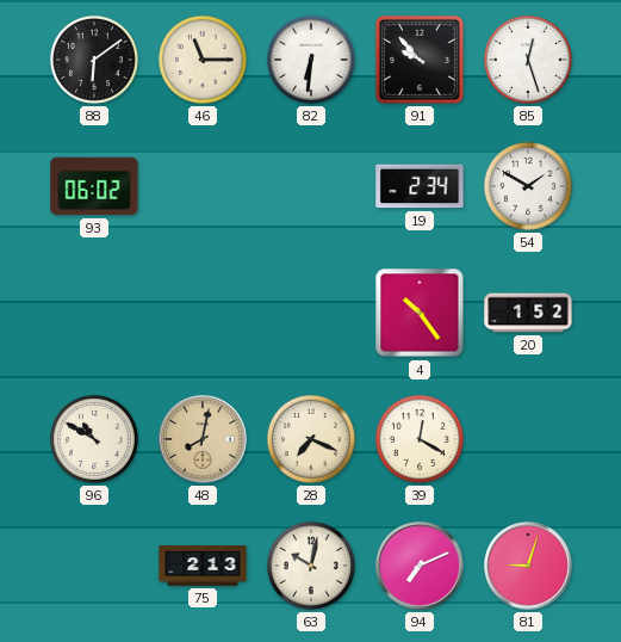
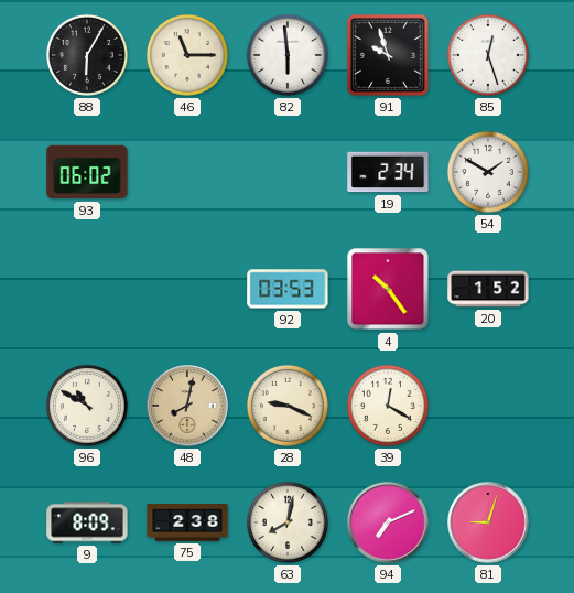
88: 6:09 -> 6:05 (87, 55)
82: 6:31 -> 5:59 (288, 55)
91: 9:53 -> 9:57 (388, 55)
92: none -> 03:53 (288, 289)
28: 7:19 -> 9:19 (288, 406)
9: none -> 8:09 (87, 522)
75: 2:13 -> 2:38 (187, 522)
63: 10:02 -> 8:02 (288, 522)
